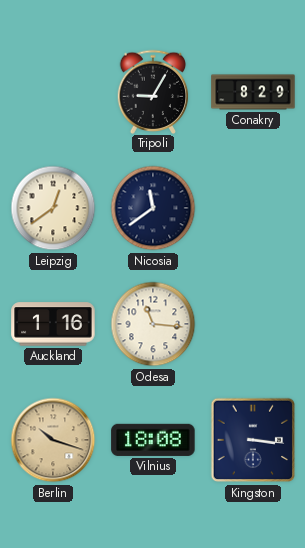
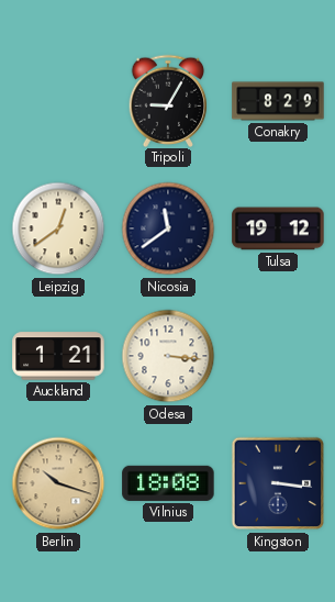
Tulsa: none -> 19:12 (278, 228)
Auckland: 1:16 -> 1:21 (58, 356)
Odesa: 11:16 -> 3:16 (168, 356)
